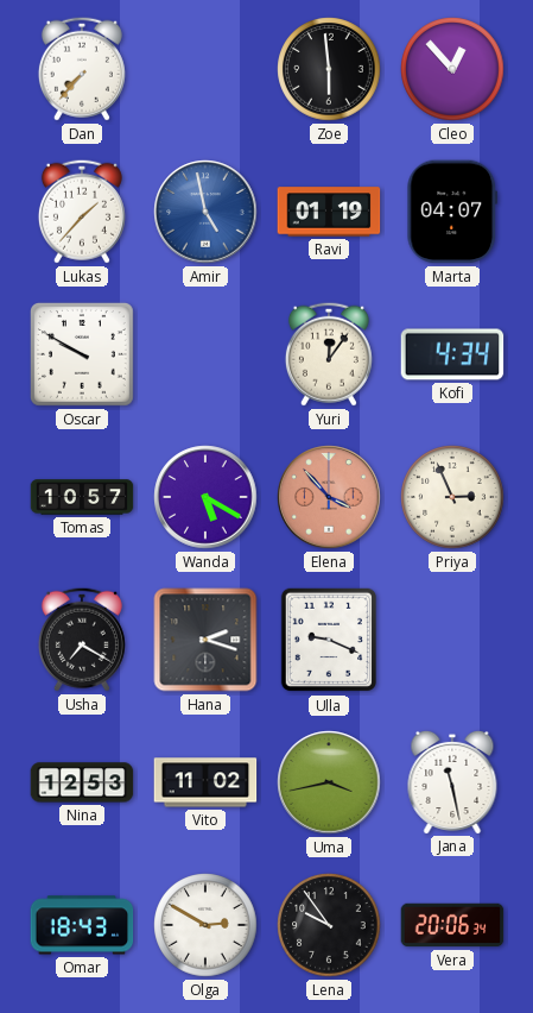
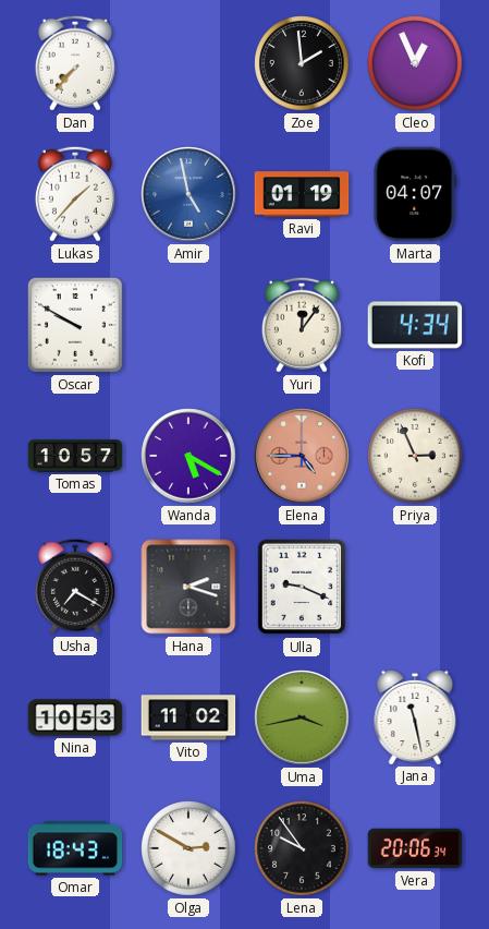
Zoe: 5:59 -> 1:59 (302, 63)
Cleo: 12:53 -> 12:56 (415, 63)
Elena: 3:53 -> 4:45 (302, 456)
Nina: 12:53 -> 10:53 (75, 717)
